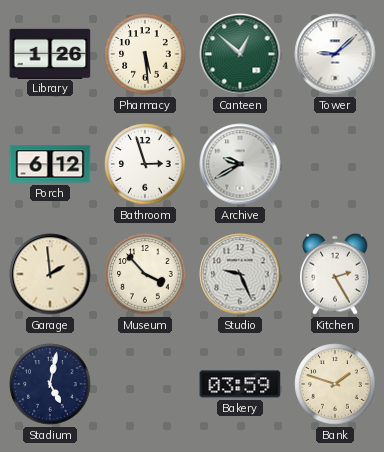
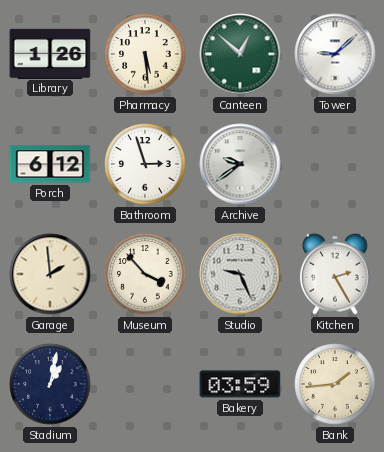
Archive: 9:40 -> 9:39 (240, 164)
Stadium: 5:02 -> 1:02 (50, 384)
Bank: 1:48 -> 1:44 (335, 384)
